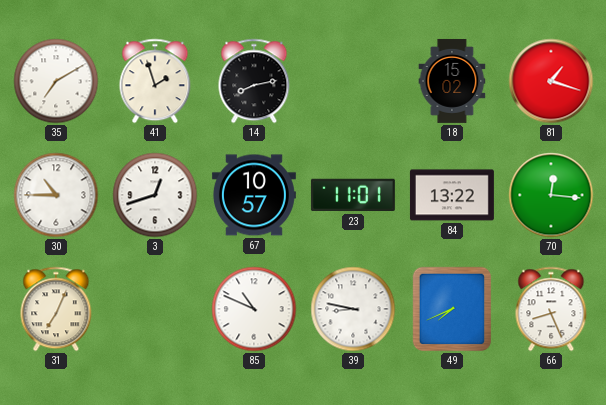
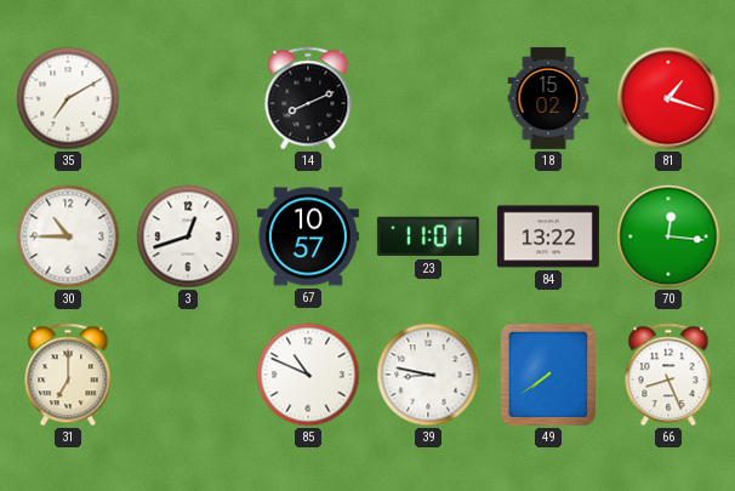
41: 1:57 -> none (155, 81)
14: 8:13 -> 8:11 (308, 98)
31: 7:04 -> 7:00 (68, 375)
49: 7:41 -> 7:39 (548, 375)
